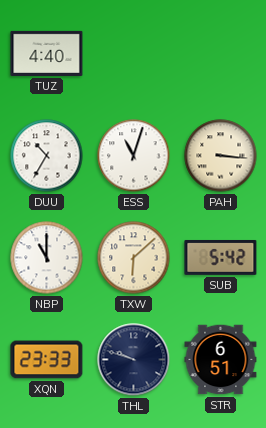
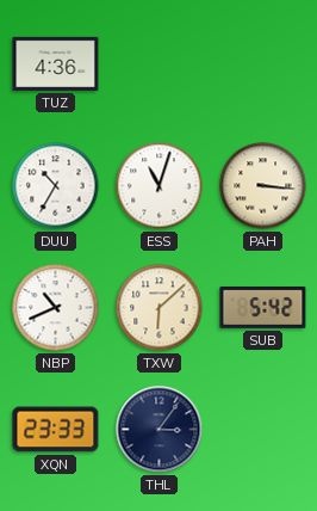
TUZ: 4:40 -> 4:36 (56, 63)
NBP: 11:00 -> 10:41 (56, 308)
THL: 9:48 -> 3:06 (160, 430)
STR: 6:51 -> none (221, 360)
